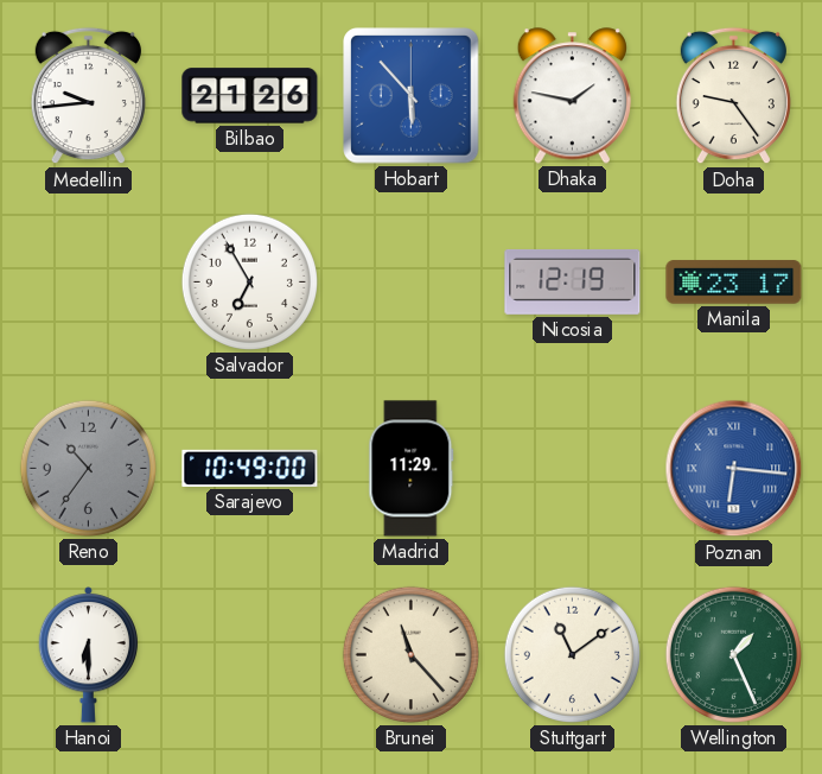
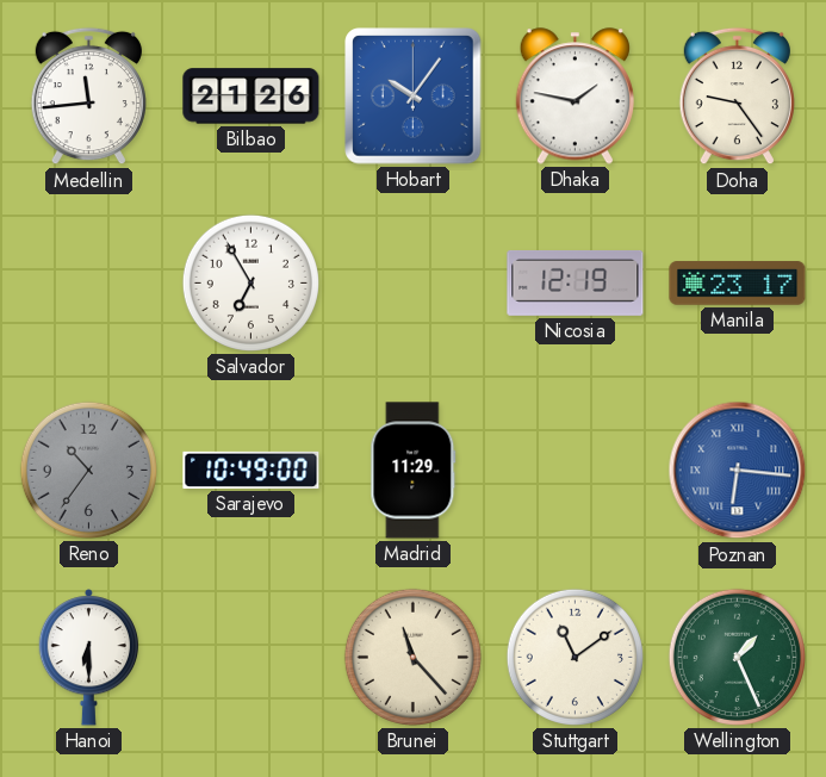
Medellin: 9:44 -> 11:44 (88, 97)
Hobart: 5:53 -> 10:06 (414, 97)
